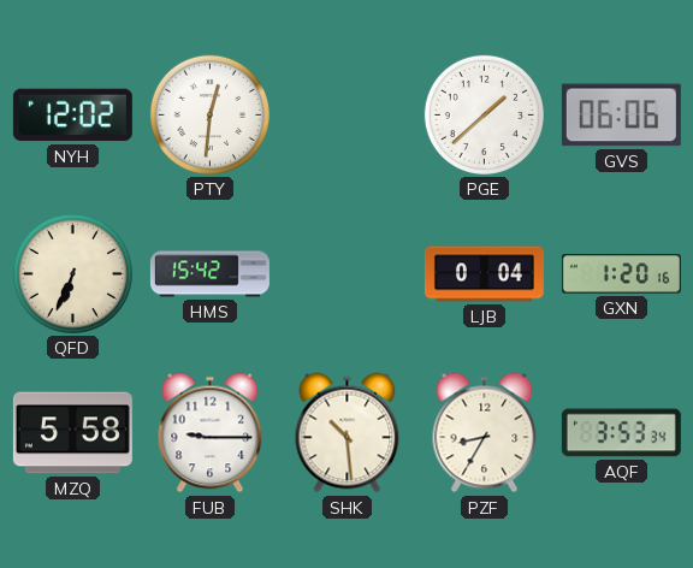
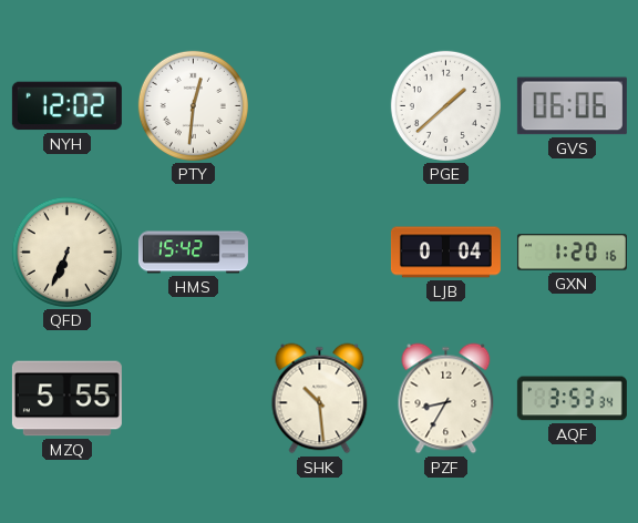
MZQ: 5:58 -> 5:55 (66, 399)
FUB: 9:15 -> none (211, 433)
